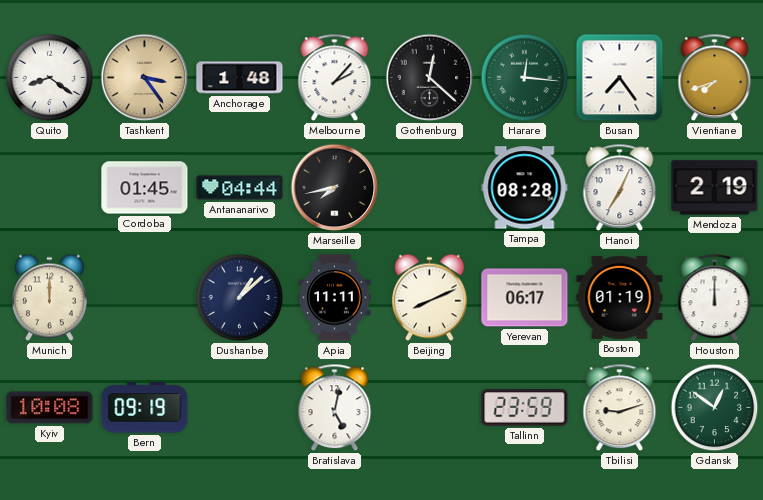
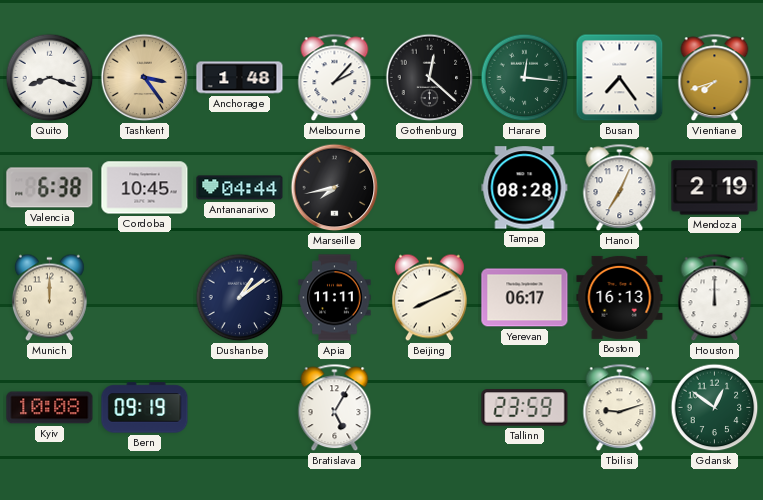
Quito: 8:21 -> 8:18 (50, 78)
Valencia: none -> 6:38 (50, 188)
Cordoba: 01:45 -> 10:45 (145, 188)
Dushanbe: 1:08 -> 1:09 (240, 298)
Boston: 01:19 -> 16:13 (620, 297)
Bratislava: 5:02 -> 5:05 (335, 408)
